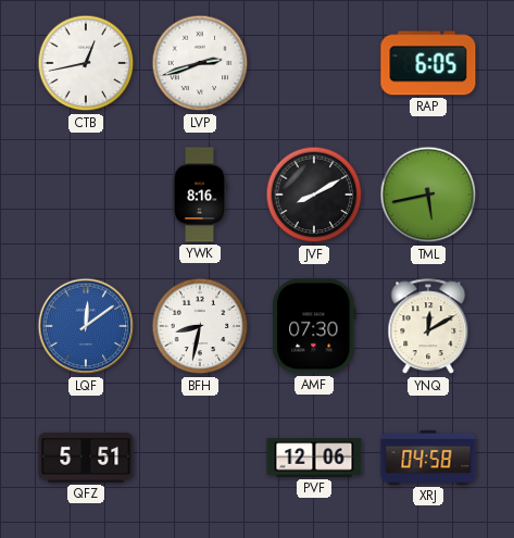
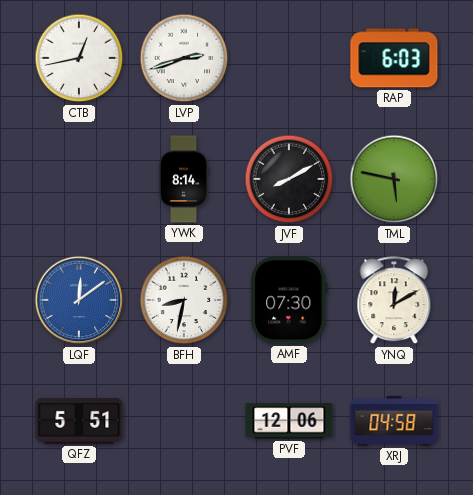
RAP: 6:05 -> 6:03 (394, 58)
YWK: 8:16 -> 8:14 (184, 179)
TML: 5:43 -> 5:47 (394, 179)
